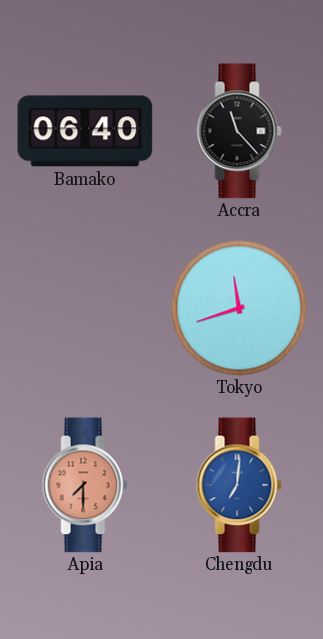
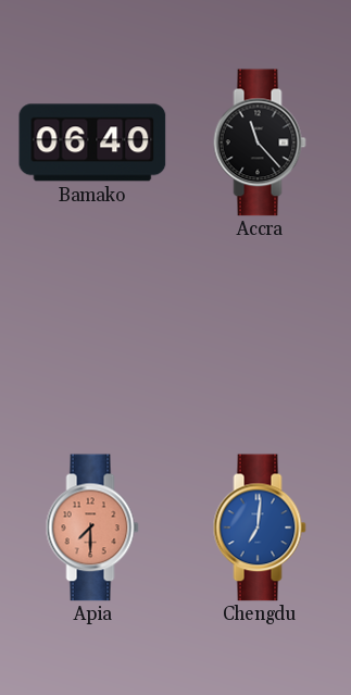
Tokyo: 11:42 -> none (239, 308)
